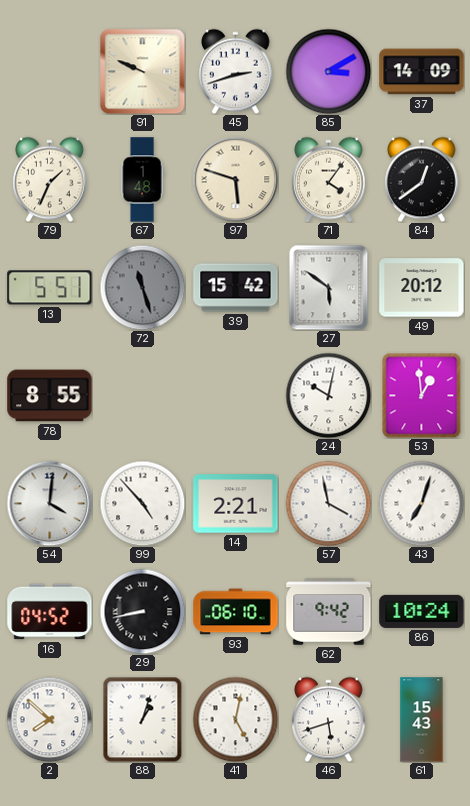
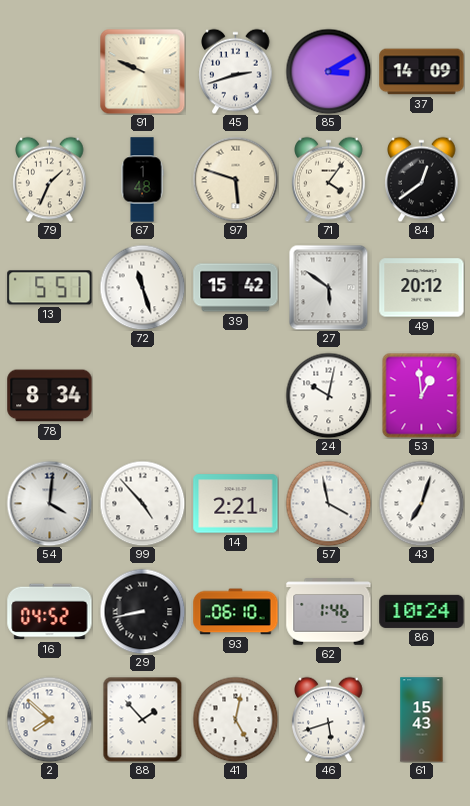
72 dial: grey -> white (142, 287)
78: 8:55 -> 8:34 (50, 396)
62: 9:42 -> 1:46 (329, 612)
88: 1:03 -> 1:53 (143, 719)
